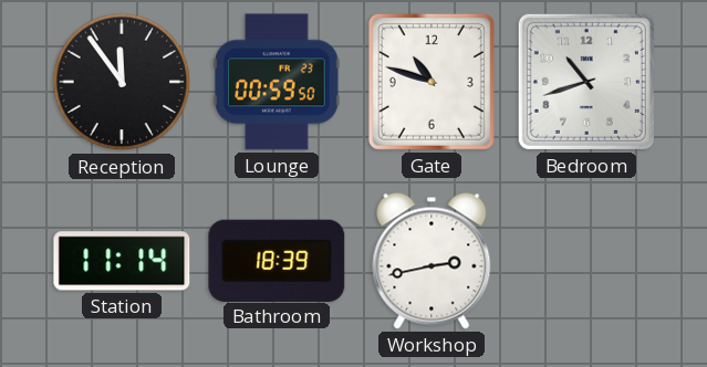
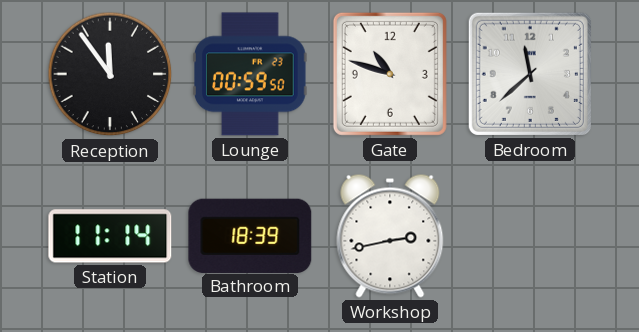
Bedroom: 10:42 -> 11:38 (530, 74)
